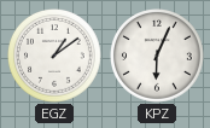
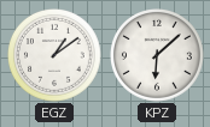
KPZ: 6:04 -> 6:08 (158, 56)
